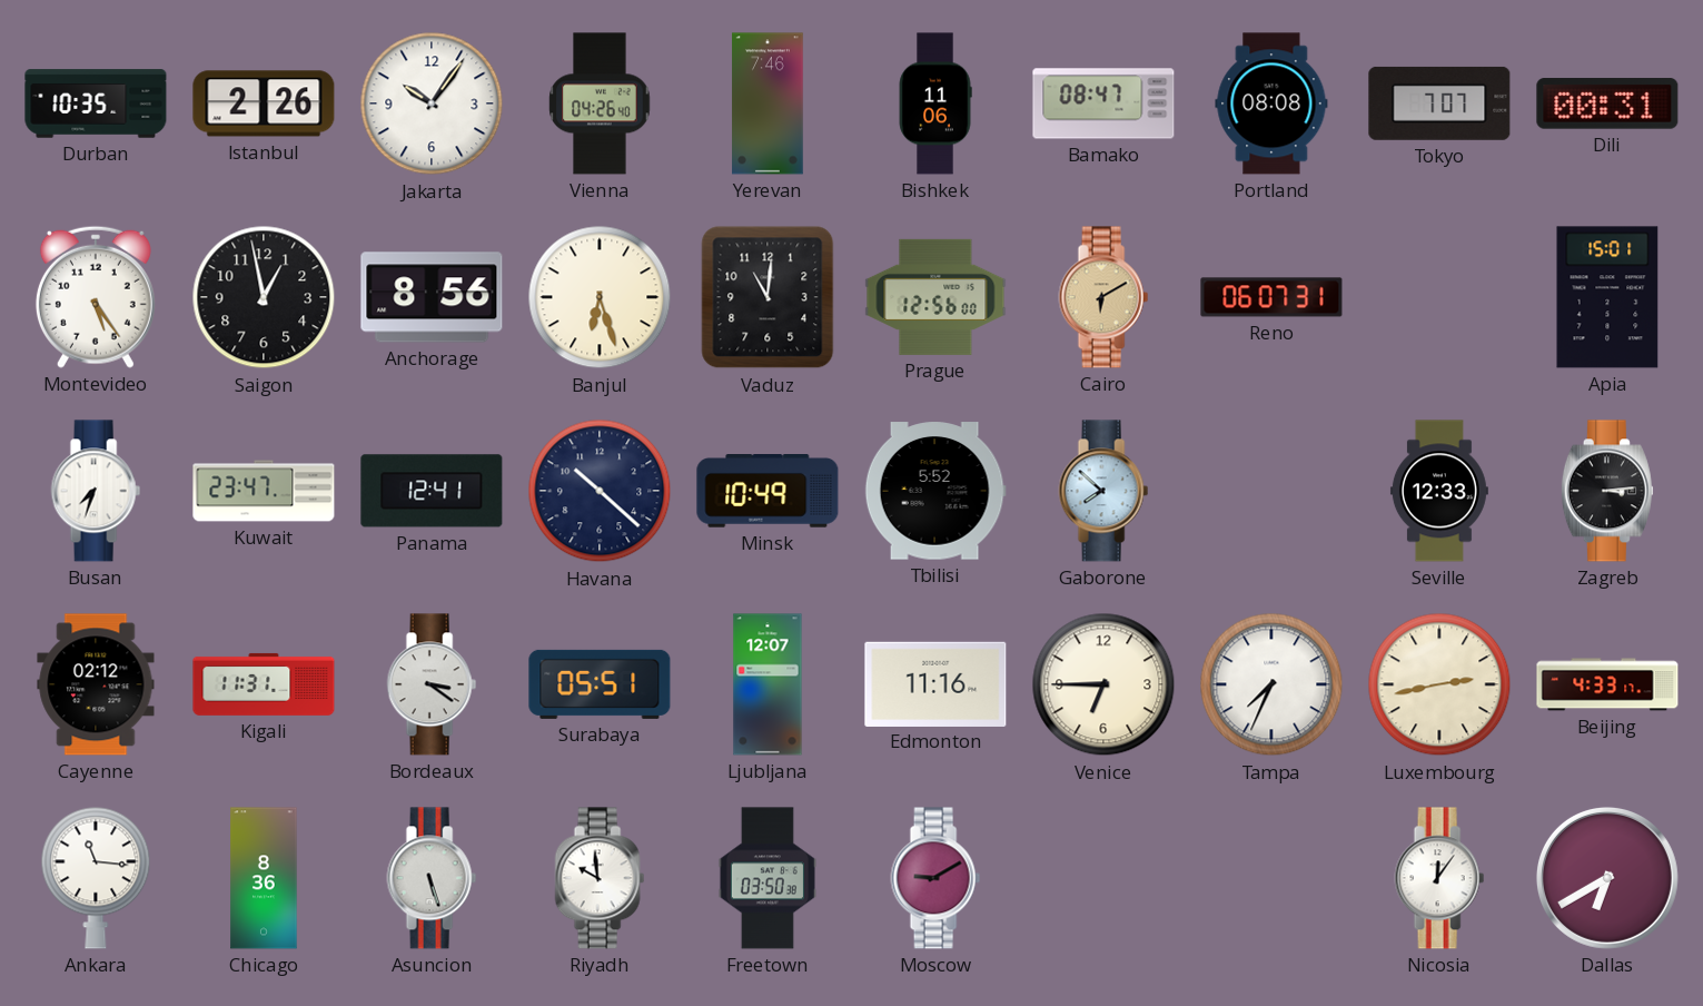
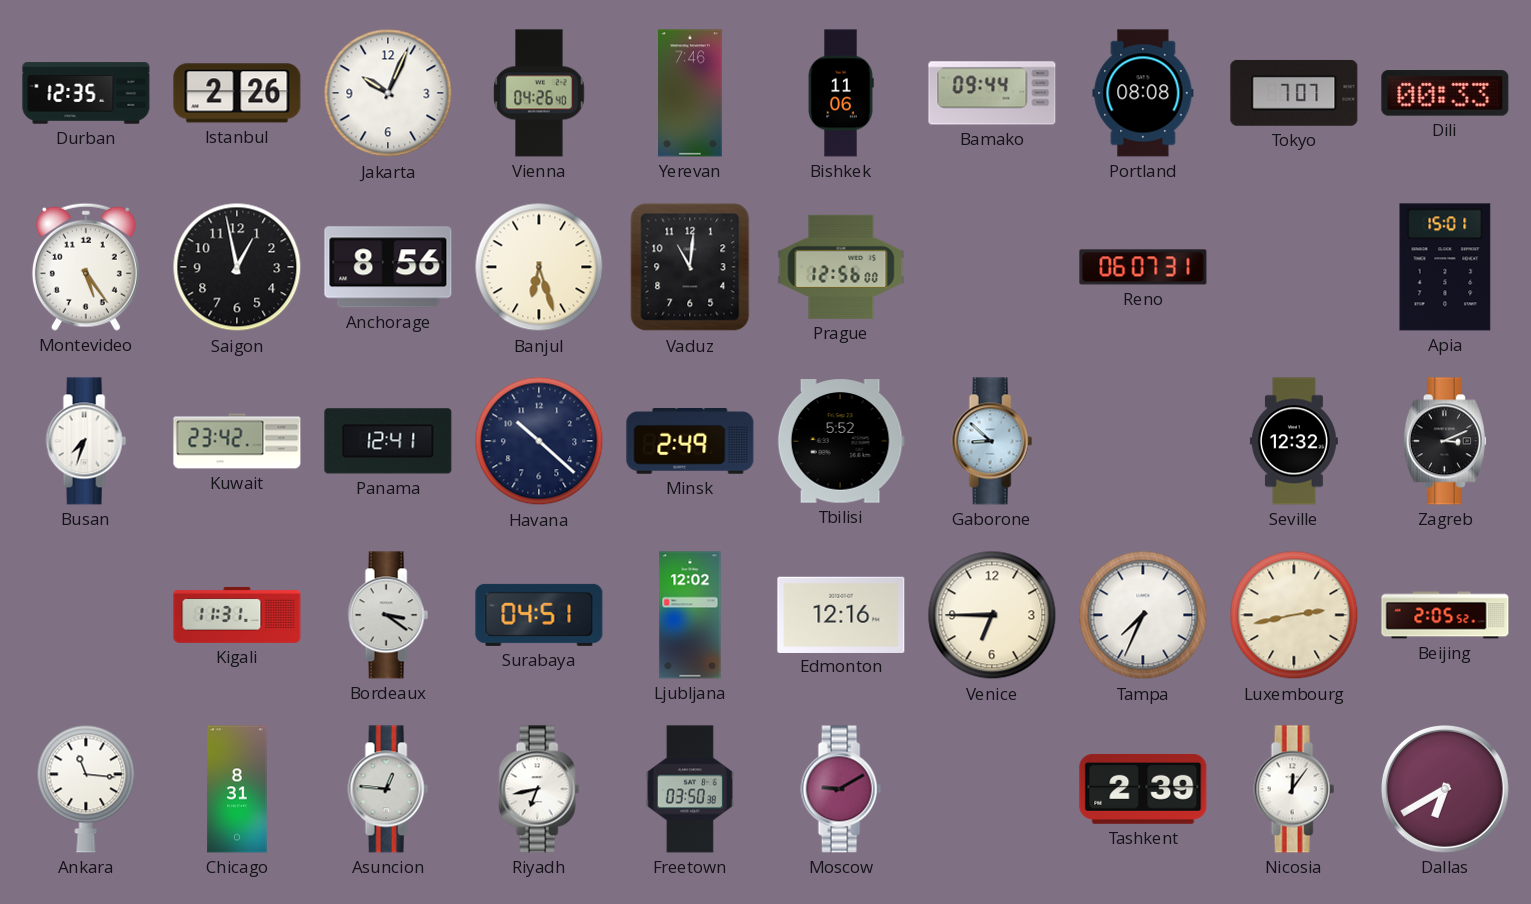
Durban: 10:35 -> 12:35 (86, 93)
Jakarta: 10:06 -> 10:04 (388, 93)
Bamako: 08:47 -> 09:44 (992, 93)
Dili: 00:31 -> 00:33 (1445, 93)
Cairo: 6:10 -> none (1103, 297)
Kuwait: 23:47 -> 23:42 (237, 441)
Minsk: 10:49 -> 2:49 (690, 442)
Gaborone: 7:52 -> 8:52 (992, 441)
Seville: 12:33 -> 12:32 (1294, 441)
Zagreb: 3:14 -> 3:11 (1445, 441)
Cayenne: 02:12 -> none (96, 684)
Surabaya: 05:51 -> 04:51 (539, 615)
Ljubljana: 12:07 -> 12:02 (690, 615)
Edmonton: 11:16 -> 12:16 (841, 614)
Beijing: 4:33 -> 2:05 (1445, 615)
Chicago: 8:36 -> 8:31 (237, 789)
Asuncion: 5:27 -> 12:46 (388, 789)
Riyadh: 9:59 -> 6:43 (539, 789)
Tashkent: none -> 2:39 (1143, 789)
